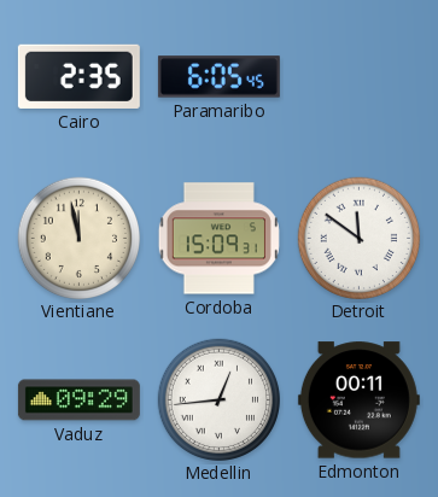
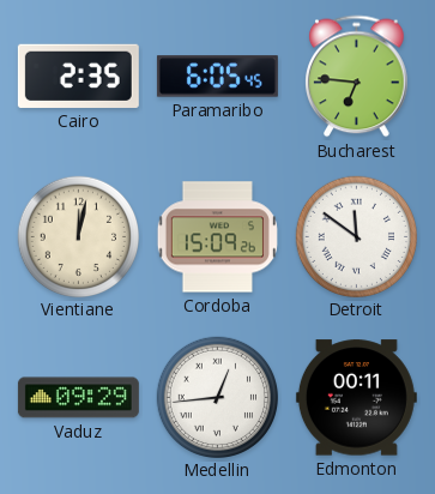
Bucharest: none -> 6:46 (357, 77)
Vientiane: 11:58 -> 12:02 (78, 236)
Cordoba: 15:09:31 -> 15:09:26 (217, 237)
